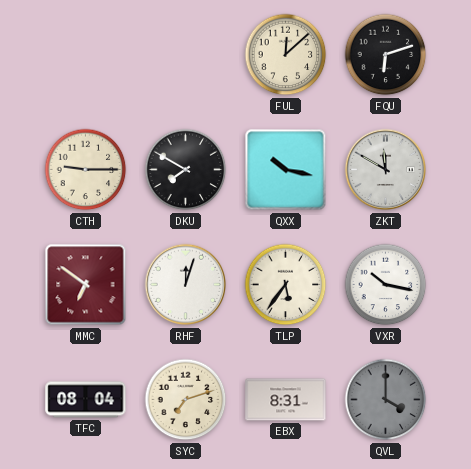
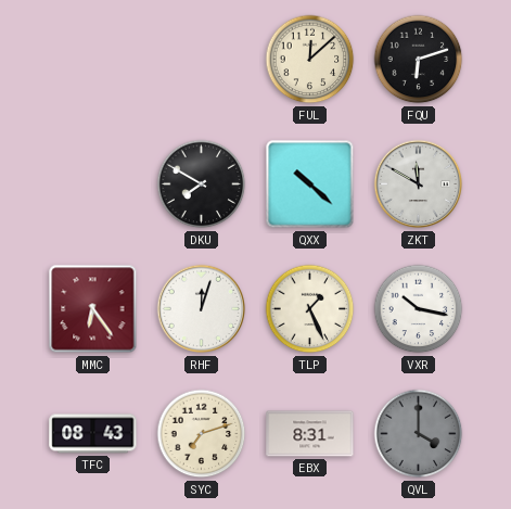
CTH: 9:15 -> none (86, 170)
QXX: 10:17 -> 10:22 (310, 184)
MMC: 6:51 -> 6:24 (93, 309)
TLP: 5:36 -> 1:26 (310, 309)
TFC: 08:04 -> 08:43 (93, 434)
